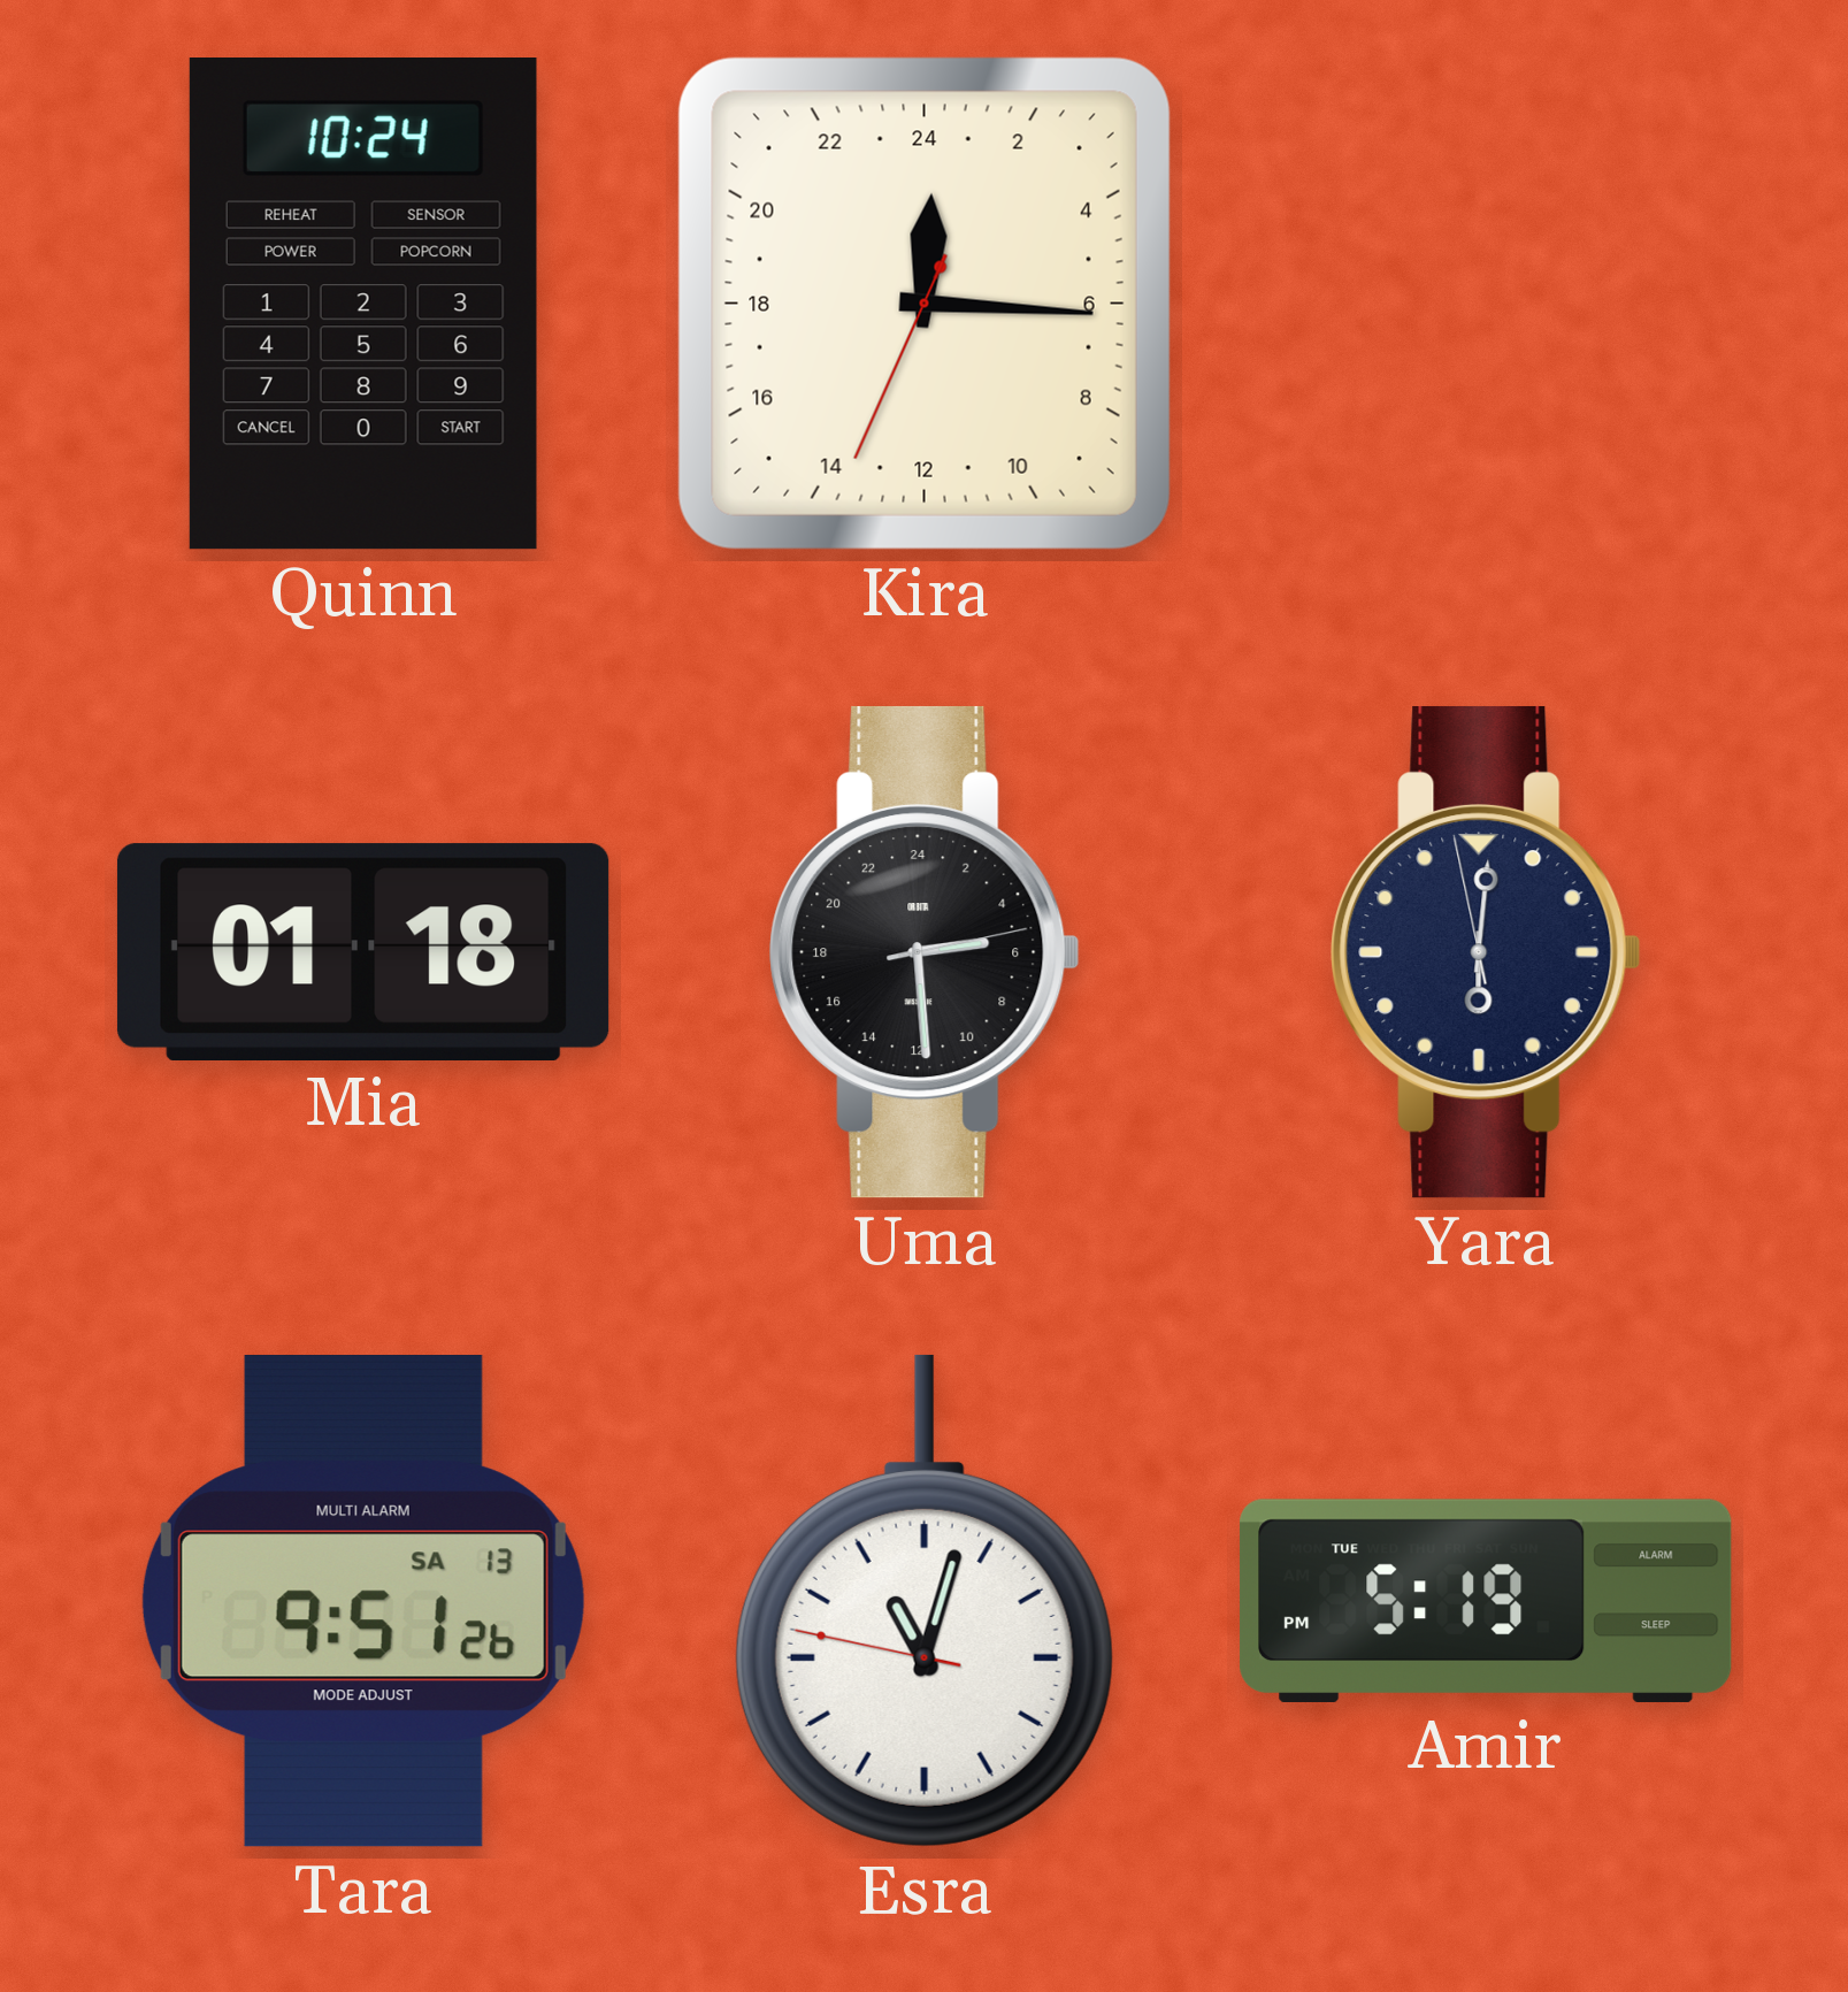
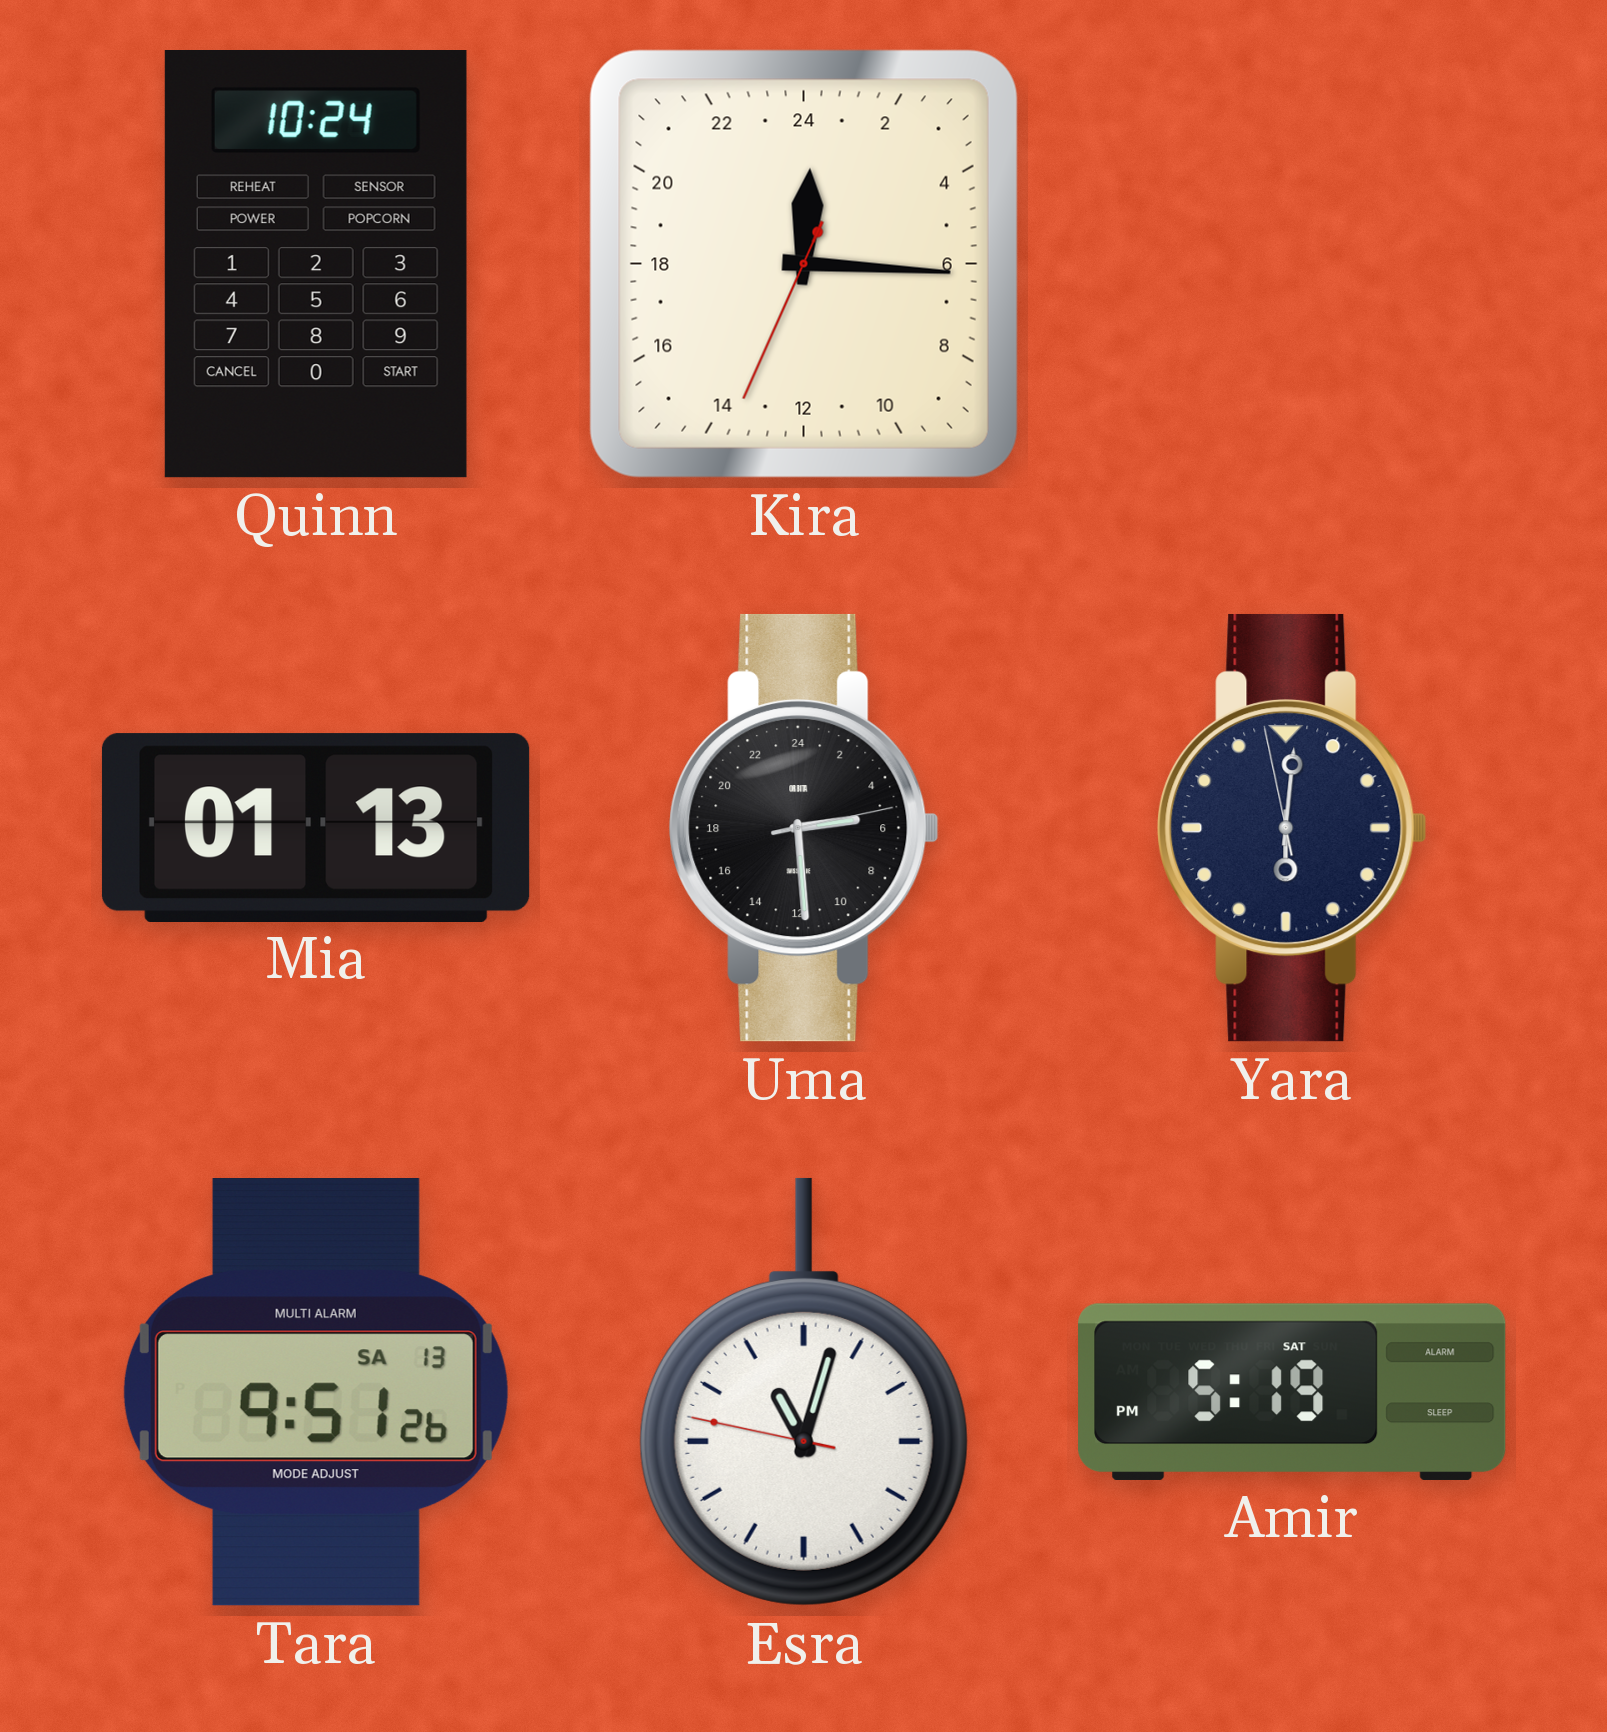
Mia: 01:18 -> 01:13 (316, 827)
Amir date: TUE -> SAT (1292, 1392)
